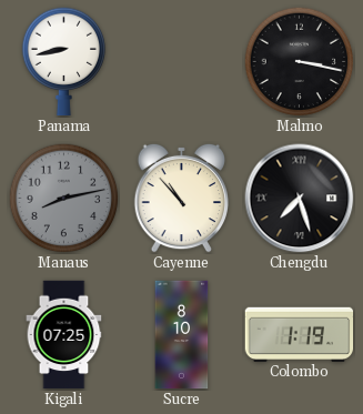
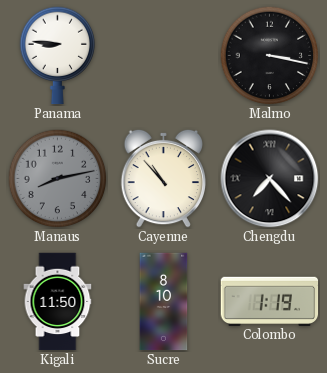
Panama: 8:43 -> 8:46 (58, 56)
Chengdu: 7:27 -> 7:23 (270, 179)
Kigali: 07:25 -> 11:50 (58, 302)
